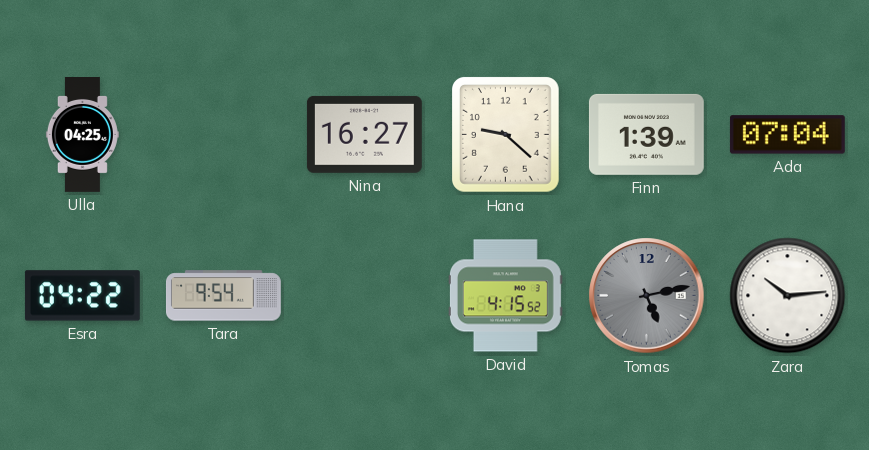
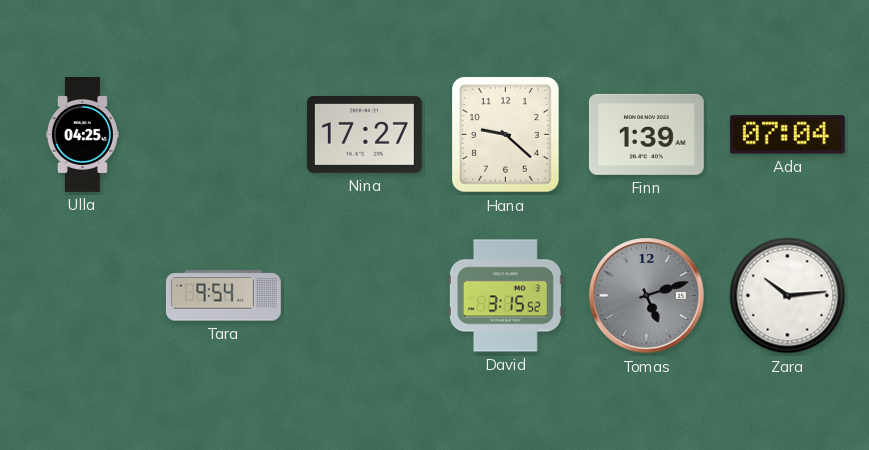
Nina: 16:27 -> 17:27 (364, 134)
Esra: 04:22 -> none (82, 296)
David: 4:15 -> 3:15 (505, 296)
Tomas: 5:13 -> 5:12 (647, 296)
